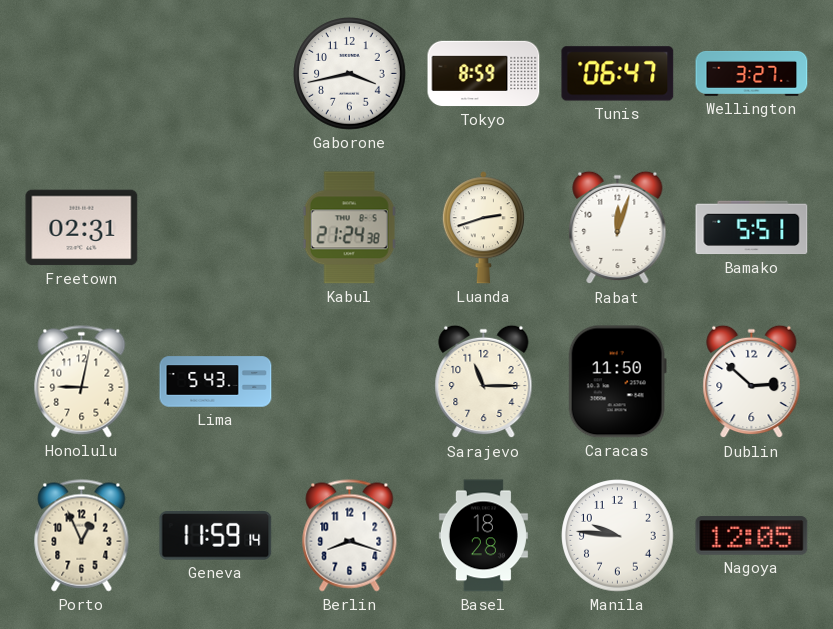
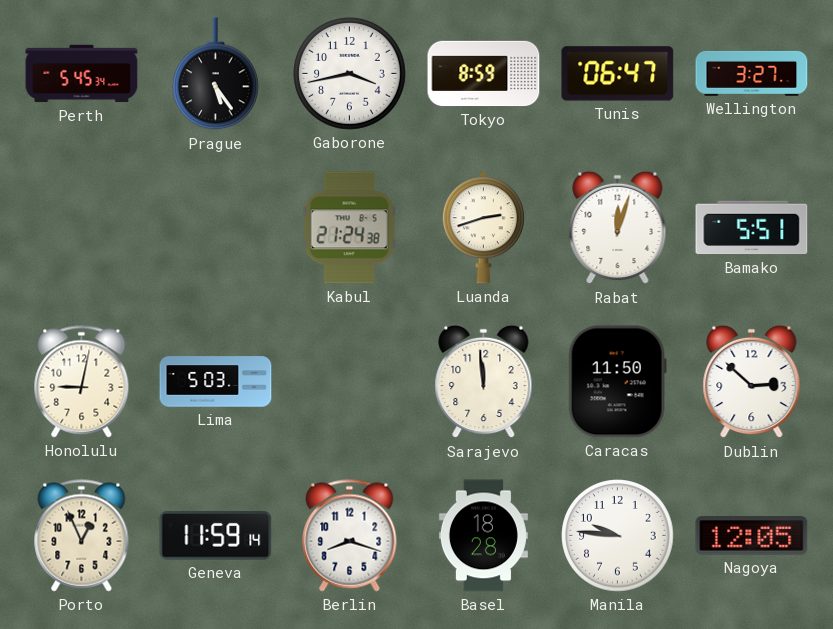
Perth: none -> 5:45 (82, 74)
Prague: none -> 5:24 (216, 74)
Freetown: 02:31 -> none (82, 228)
Lima: 5:43 -> 5:03 (216, 382)
Sarajevo: 11:15 -> 11:59 (484, 382)
